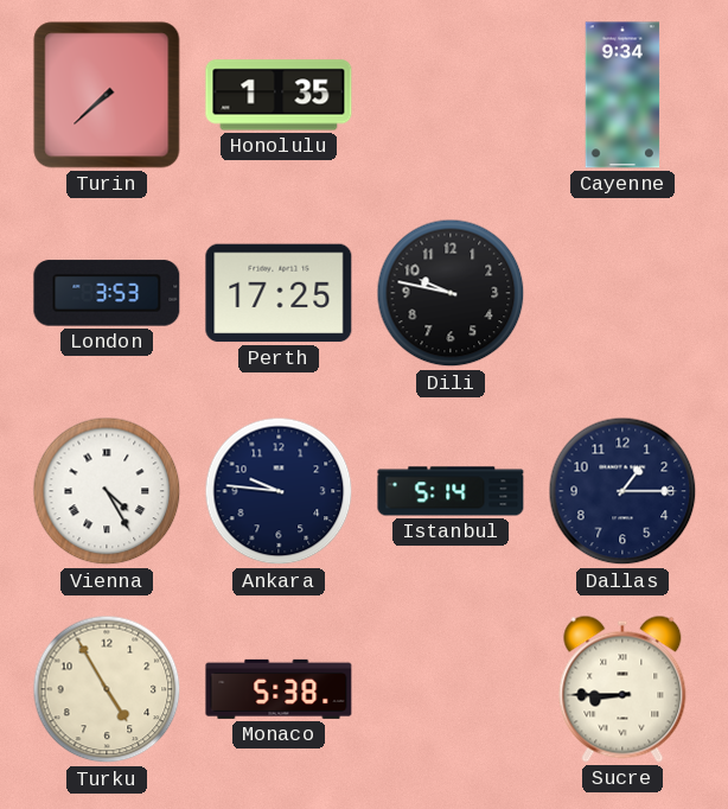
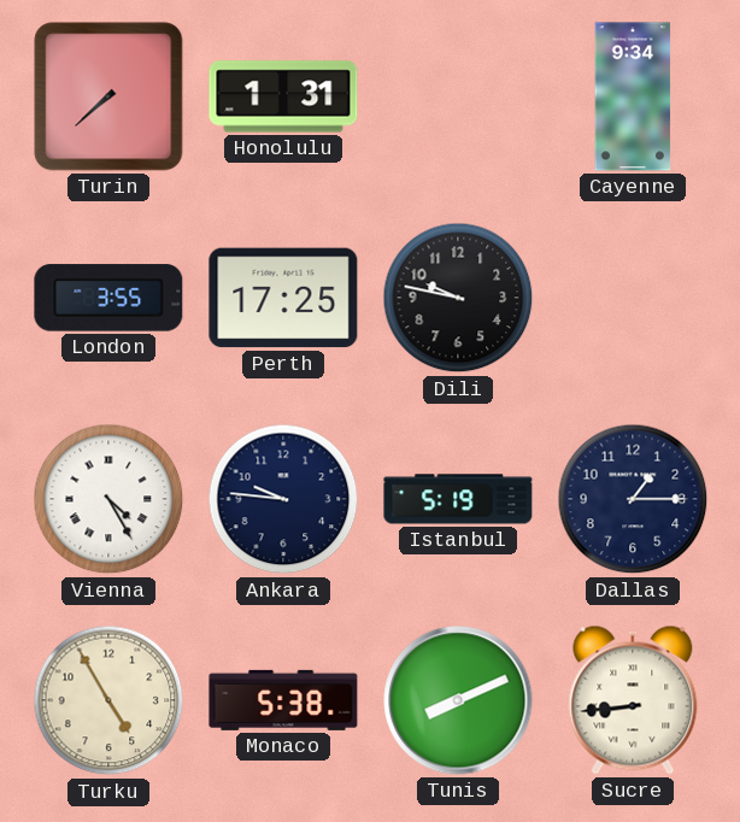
Honolulu: 1:35 -> 1:31 (283, 96)
London: 3:53 -> 3:55 (108, 298)
Istanbul: 5:14 -> 5:19 (458, 499)
Tunis: none -> 8:11 (458, 700)
Sucre: 8:45 -> 8:44 (633, 700)
